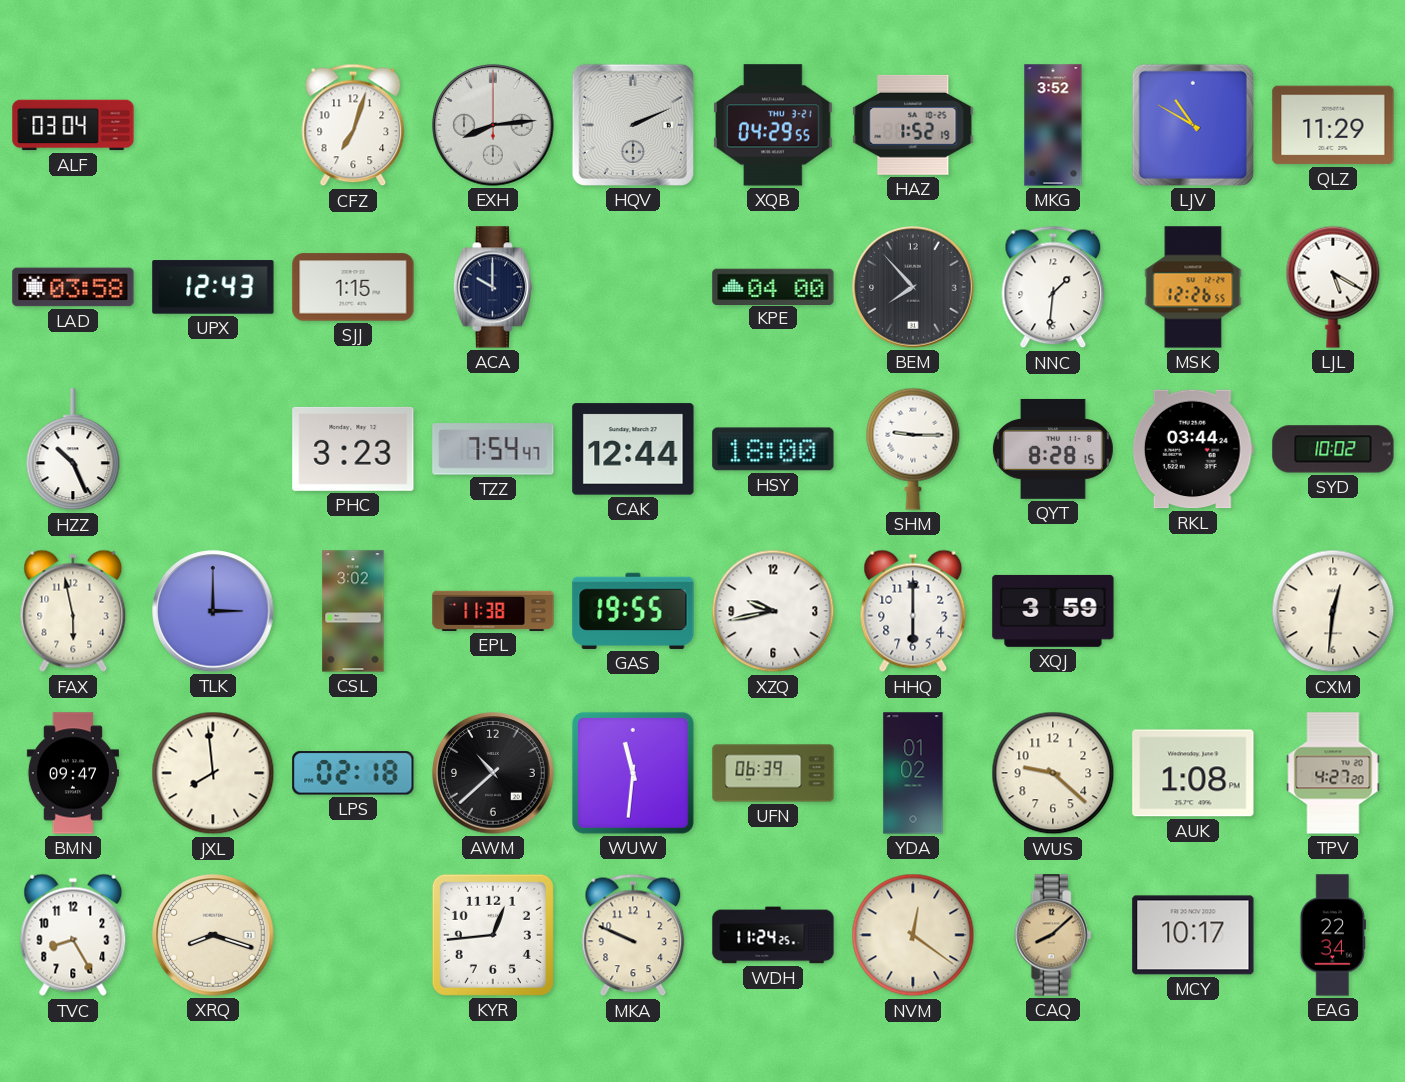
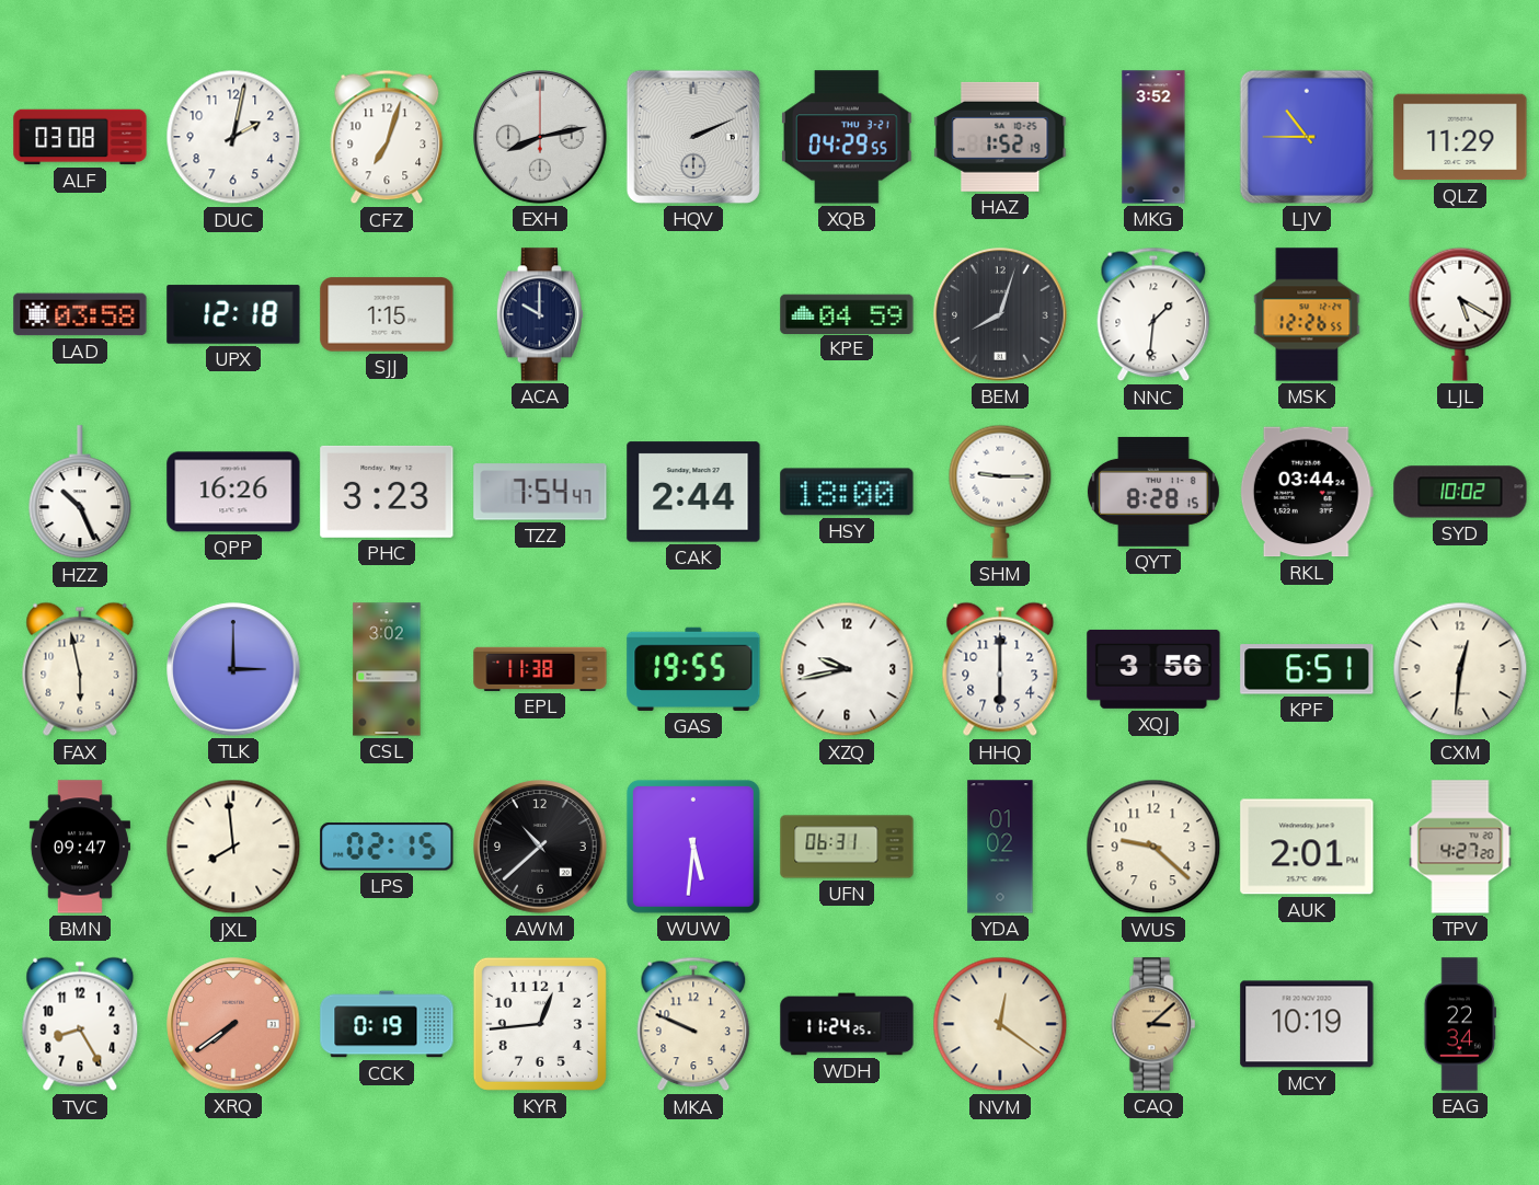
ALF: 03:04 -> 03:08 (80, 137)
DUC: none -> 2:02 (233, 137)
EXH: 8:14 -> 8:13 (540, 137)
LJV: 10:50 -> 10:45 (1307, 137)
UPX: 12:43 -> 12:18 (233, 314)
KPE: 04:00 -> 04:59 (847, 313)
BEM: 7:53 -> 8:03 (1000, 314)
QPP: none -> 16:26 (233, 492)
CAK: 12:44 -> 2:44 (693, 492)
XQJ: 3:59 -> 3:56 (1153, 669)
KPF: none -> 6:51 (1307, 669)
LPS: 02:18 -> 02:15 (387, 847)
WUW: 11:31 -> 5:31 (693, 847)
UFN: 06:39 -> 06:31 (847, 847)
AUK: 1:08 -> 2:01 (1307, 847)
XRQ: 8:18 -> 7:39 (233, 1024)
XRQ dial: cream -> salmon (233, 1024)
CCK: none -> 0:19 (387, 1024)
CAQ: 8:08 -> 3:08 (1153, 1024)
MCY: 10:17 -> 10:19 (1307, 1024)
